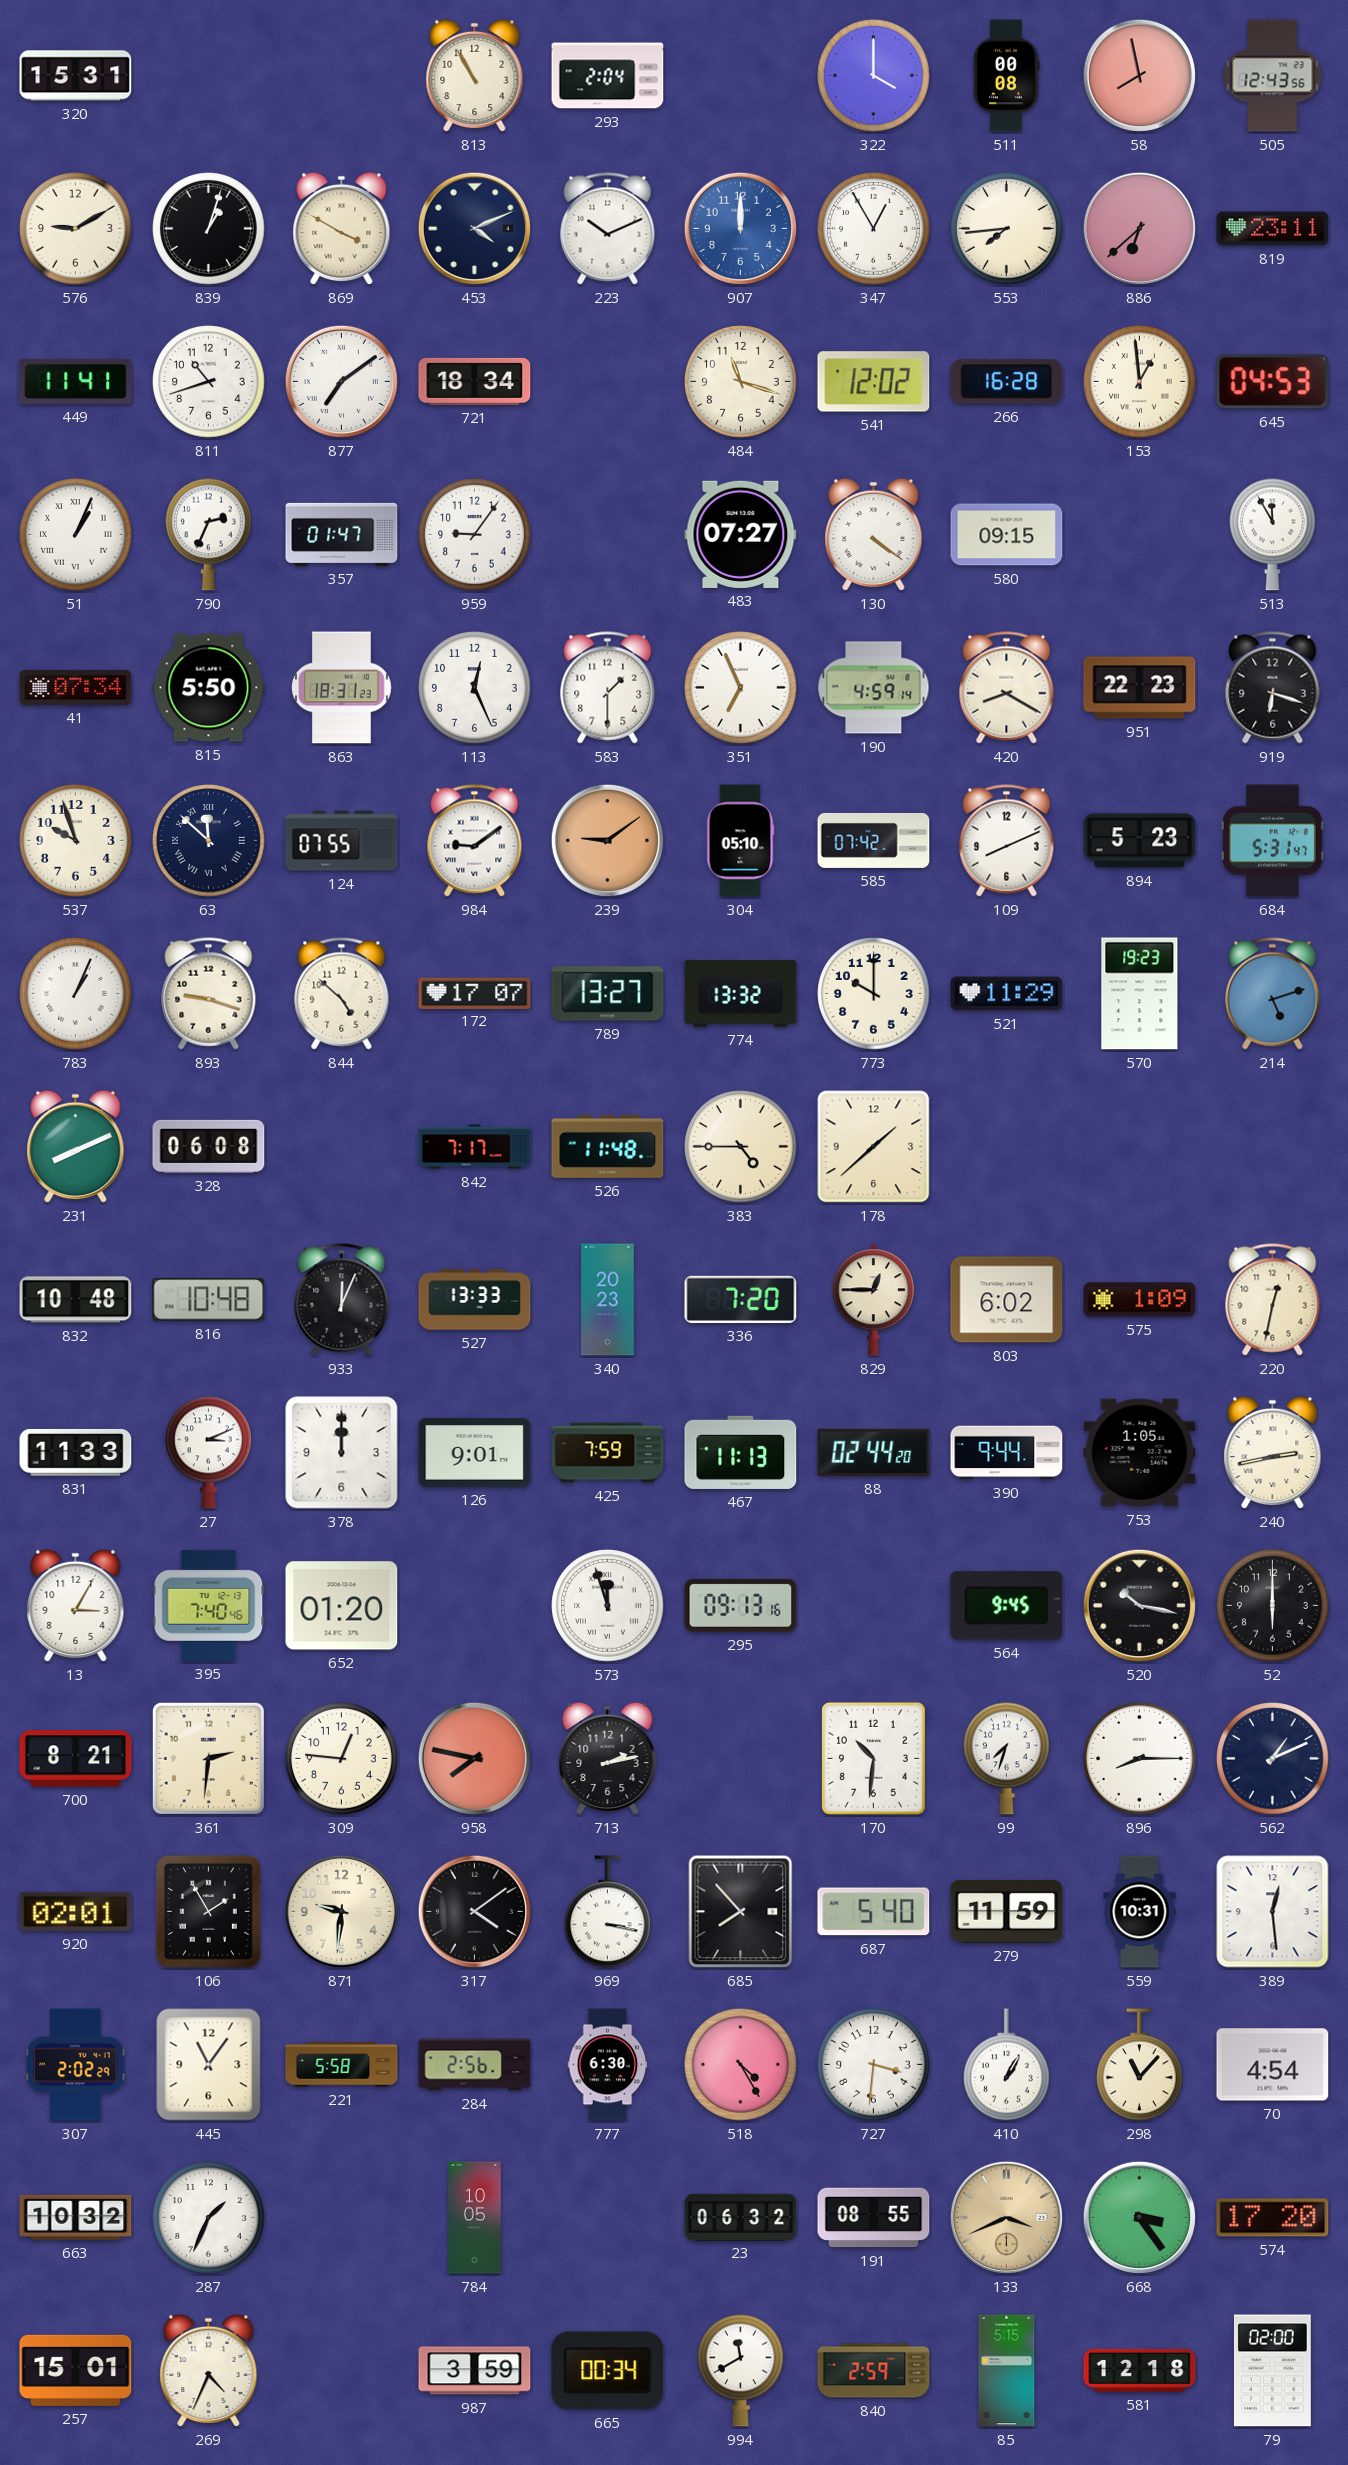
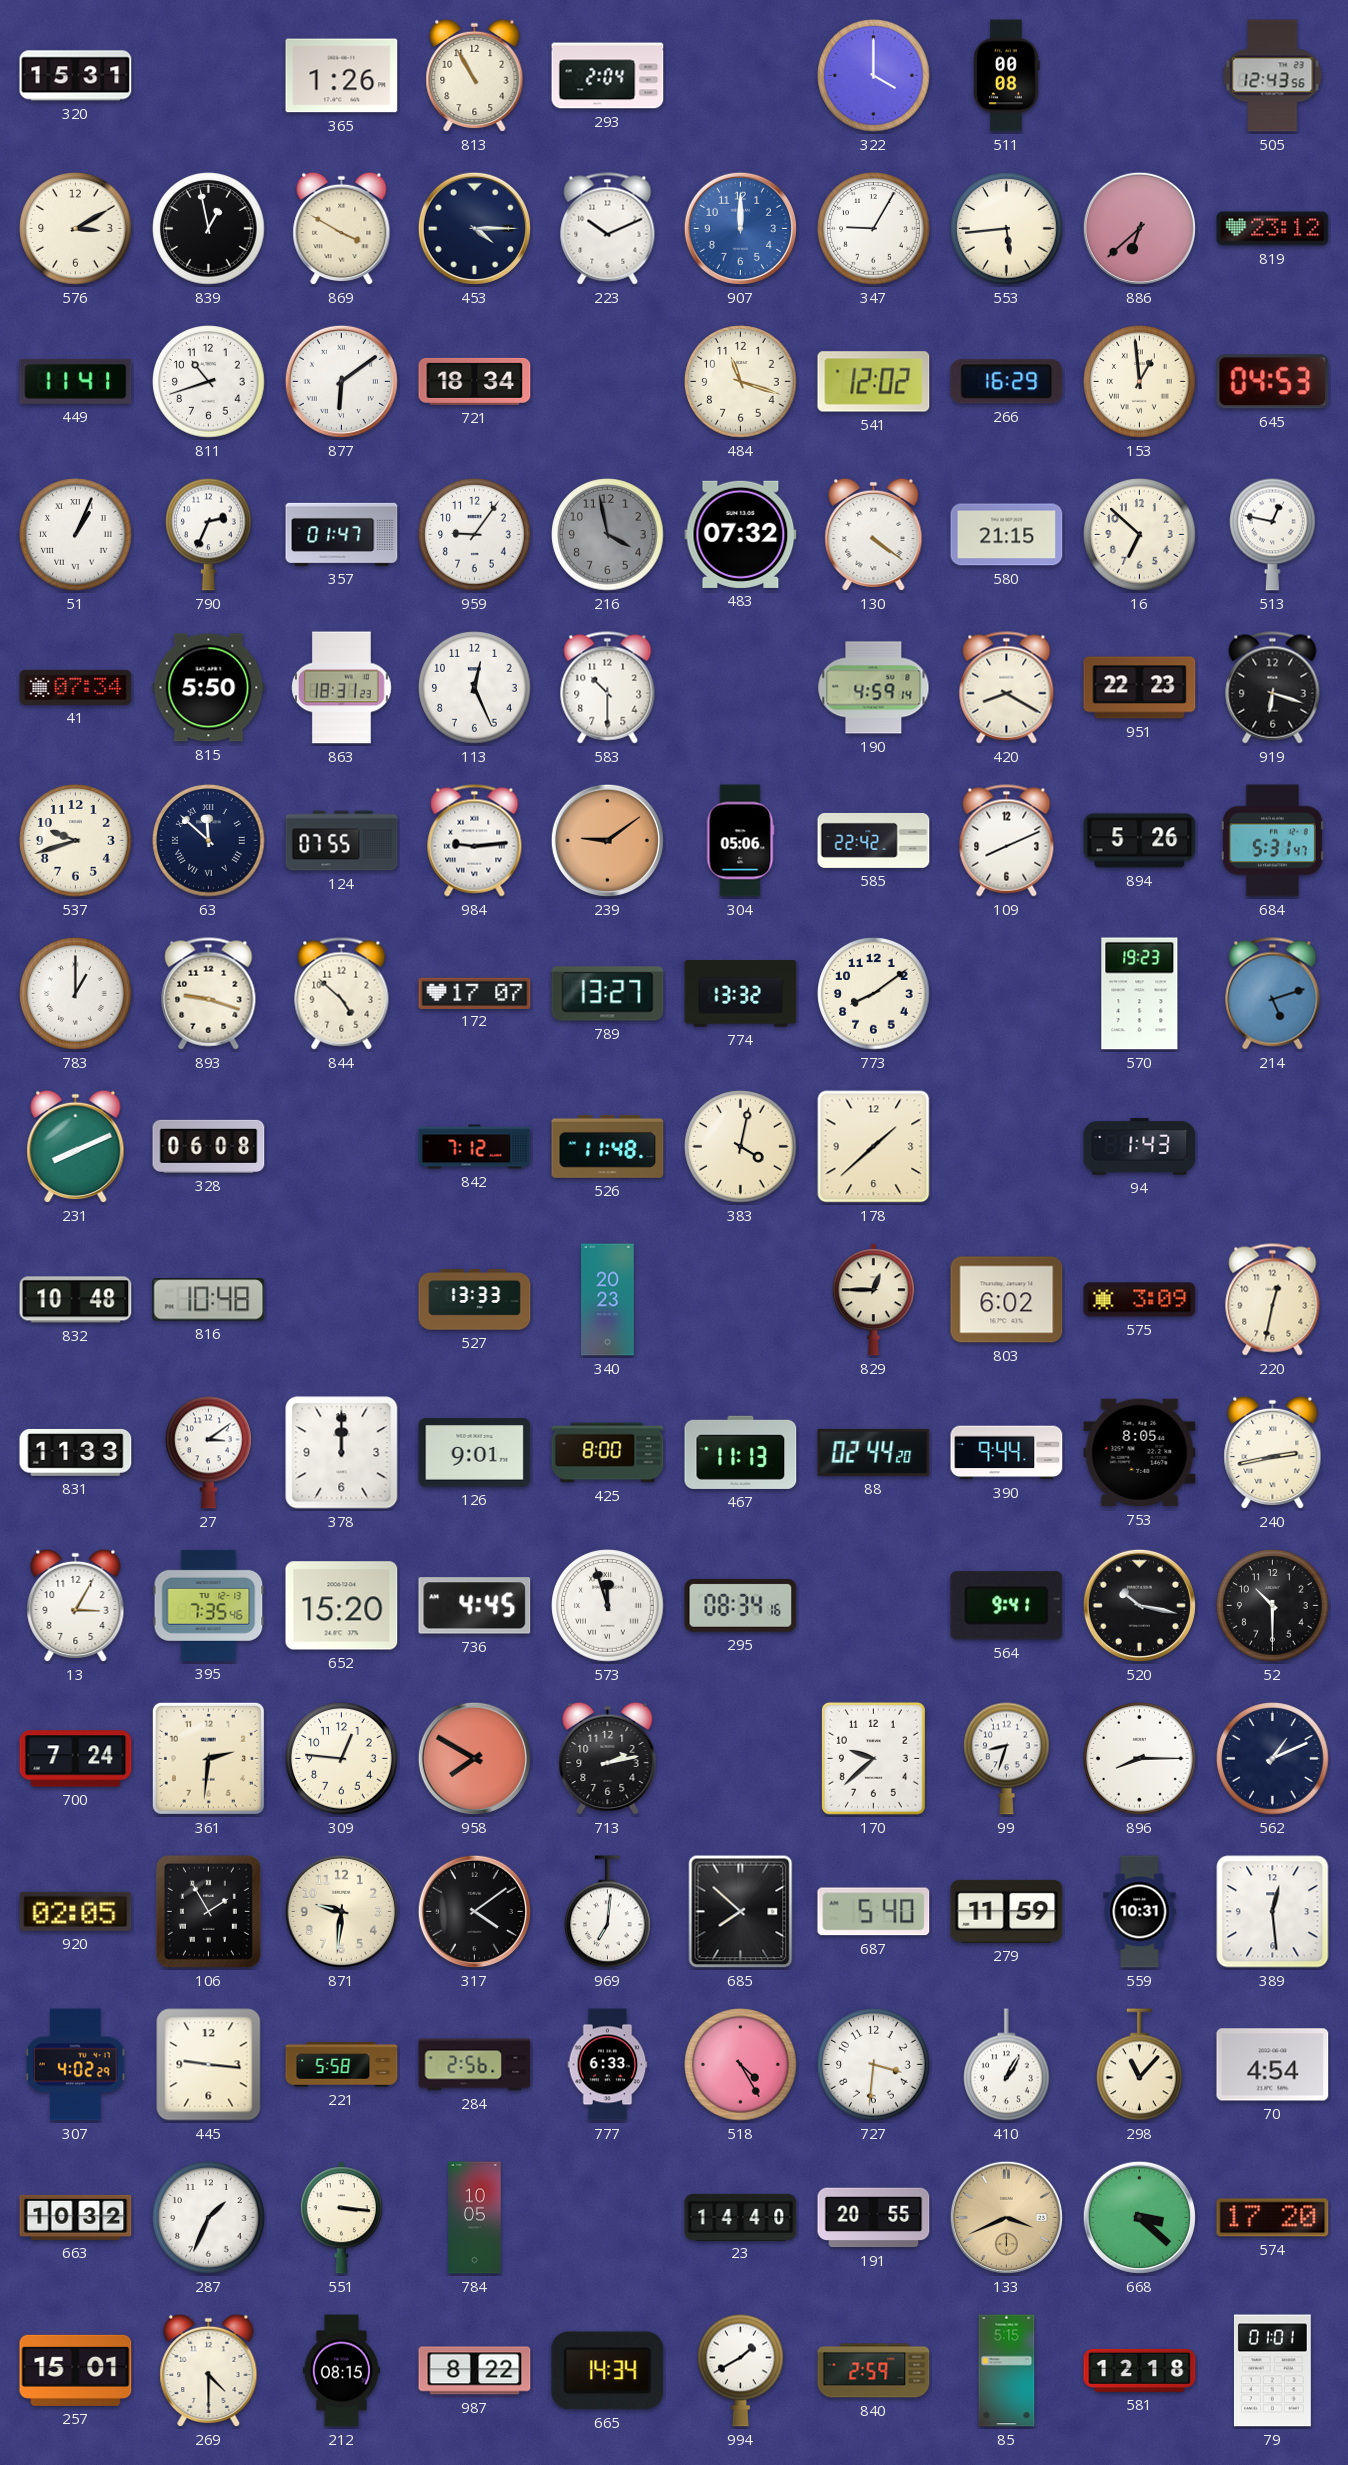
365: none -> 1:26 (342, 76)
58: 7:58 -> none (1139, 75)
576: 9:10 -> 3:10 (76, 229)
839: 1:03 -> 12:58 (209, 229)
453: 4:11 -> 4:15 (474, 228)
347: 12:55 -> 9:05 (874, 229)
553: 7:44 -> 5:44 (1007, 229)
819: 23:11 -> 23:12 (1273, 229)
877: 7:09 -> 6:09 (341, 381)
266: 16:28 -> 16:29 (1007, 382)
216: none -> 3:58 (608, 535)
483: 07:27 -> 07:32 (741, 534)
580: 09:15 -> 21:15 (1007, 535)
16: none -> 6:52 (1140, 535)
513: 11:55 -> 12:47 (1273, 534)
583: 1:30 -> 10:30 (608, 688)
351: 6:56 -> none (741, 688)
537: 9:57 -> 9:42 (76, 841)
984: 9:09 -> 9:14 (475, 841)
304: 05:10 -> 05:06 (740, 841)
585: 07:42 -> 22:42 (874, 840)
894: 5:23 -> 5:26 (1140, 841)
783: 1:04 -> 1:00 (76, 994)
773: 10:00 -> 8:09 (874, 994)
521: 11:29 -> none (1007, 994)
842: 7:17 -> 7:12 (475, 1147)
383: 4:45 -> 4:02 (741, 1147)
94: none -> 1:43 (1140, 1147)
933: 12:04 -> none (342, 1300)
336: 7:20 -> none (741, 1299)
575: 1:09 -> 3:09 (1140, 1300)
27: 3:11 -> 3:09 (209, 1452)
425: 7:59 -> 8:00 (608, 1453)
753: 1:05 -> 8:05 (1140, 1453)
395: 7:40 -> 7:35 (209, 1605)
652: 01:20 -> 15:20 (342, 1606)
736: none -> 4:45 (475, 1606)
295: 09:13 -> 08:34 (741, 1605)
564: 9:45 -> 9:41 (1007, 1606)
52: 6:00 -> 10:30 (1273, 1606)
700: 8:21 -> 7:24 (76, 1759)
958: 7:47 -> 7:50 (474, 1758)
170: 10:31 -> 9:38 (873, 1758)
99: 7:33 -> 8:33 (1007, 1758)
920: 02:01 -> 02:05 (76, 1911)
969: 3:17 -> 7:01 (608, 1912)
685: 7:53 -> 7:52 (741, 1912)
307: 2:02 -> 4:02 (76, 2065)
445: 11:06 -> 9:16 (209, 2065)
777: 6:30 -> 6:33 (608, 2065)
551: none -> 3:16 (341, 2218)
23: 06:32 -> 14:40 (741, 2217)
191: 08:55 -> 20:55 (874, 2218)
668: 3:24 -> 3:22 (1139, 2217)
269: 4:34 -> 4:30 (209, 2371)
212: none -> 08:15 (341, 2371)
987: 3:59 -> 8:22 (475, 2371)
665: 00:34 -> 14:34 (608, 2371)
994: 11:40 -> 1:40 (741, 2370)
79: 02:00 -> 01:01 (1272, 2371)
